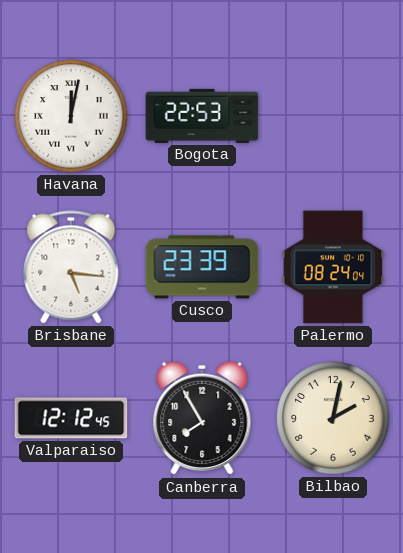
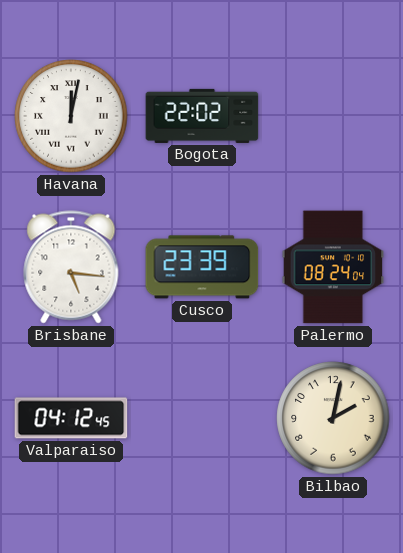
Bogota: 22:53 -> 22:02 (202, 116)
Valparaiso: 12:12 -> 04:12 (71, 418)
Canberra: 7:55 -> none (202, 418)
